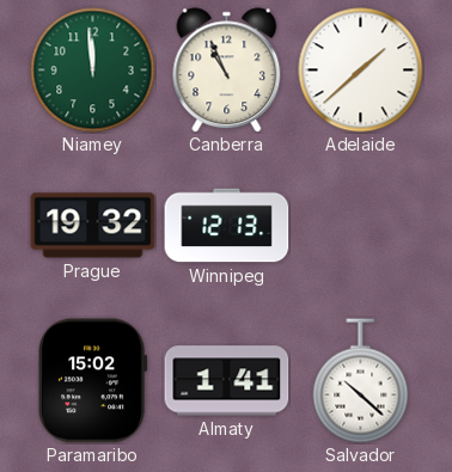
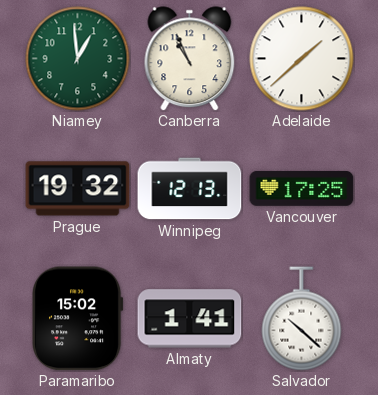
Niamey: 11:59 -> 12:59 (78, 59)
Vancouver: none -> 17:25 (302, 188)
